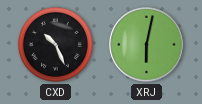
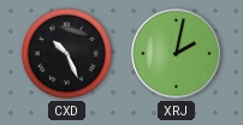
XRJ: 6:02 -> 2:02 (177, 54)
